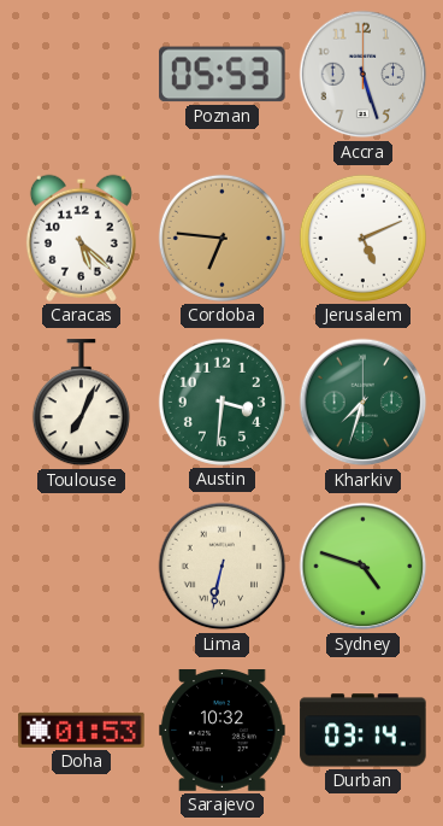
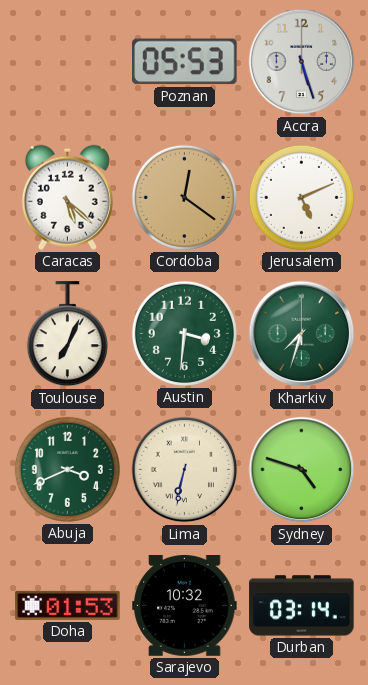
Cordoba: 6:46 -> 12:21 (184, 197)
Abuja: none -> 3:41 (67, 469)
